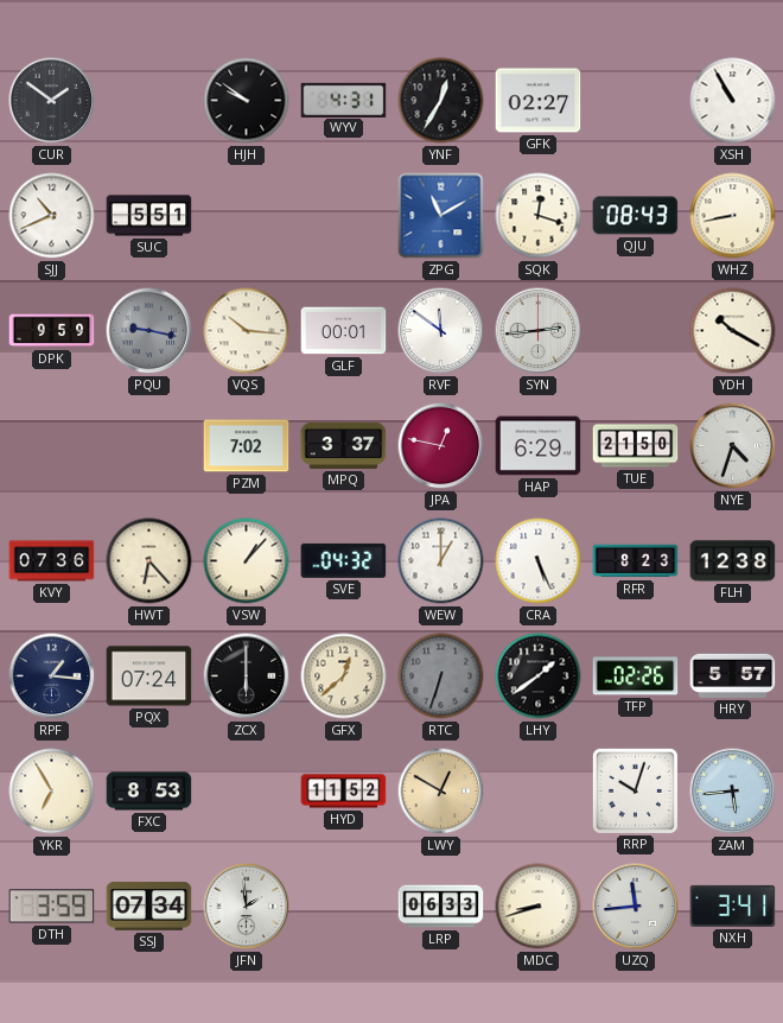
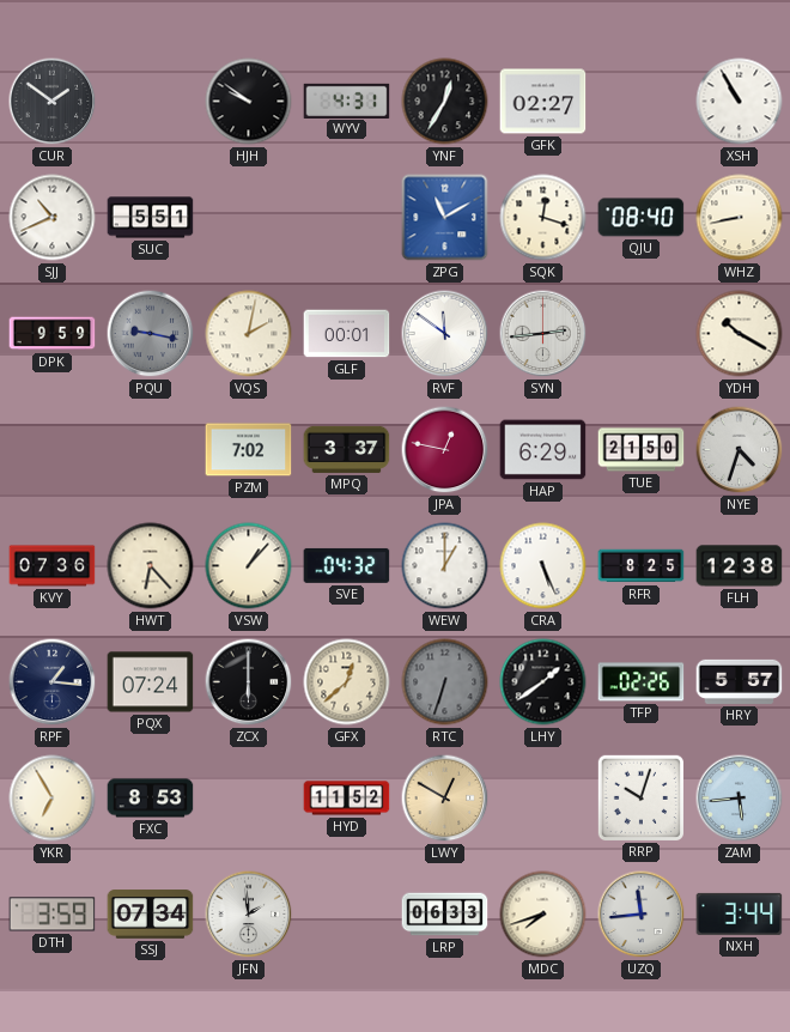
QJU: 08:43 -> 08:40 (642, 218)
VQS: 10:16 -> 2:02 (249, 334)
RFR: 8:23 -> 8:25 (642, 566)
MDC: 8:42 -> 7:42 (543, 915)
NXH: 3:41 -> 3:44 (740, 913)
